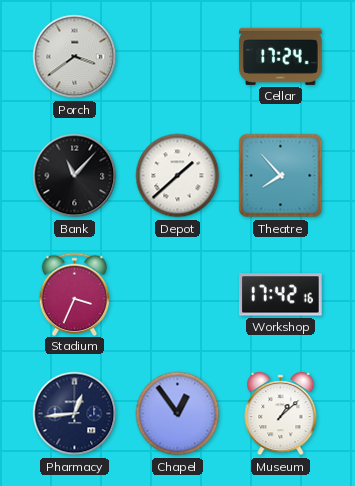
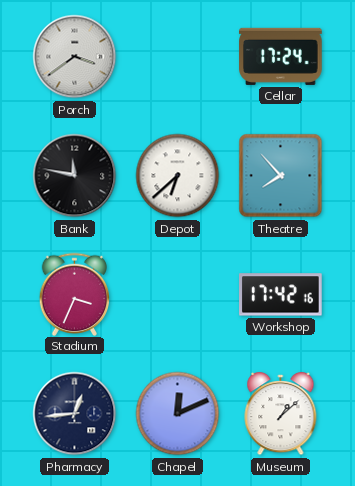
Bank: 11:07 -> 11:47 (75, 176)
Depot: 1:38 -> 6:38 (178, 176)
Chapel: 12:54 -> 12:11 (178, 414)
